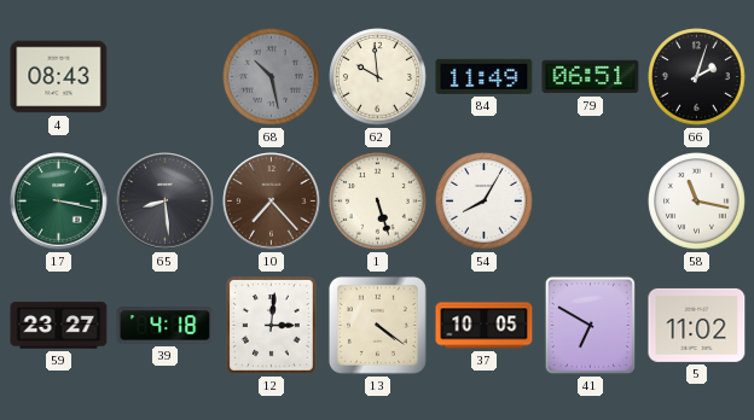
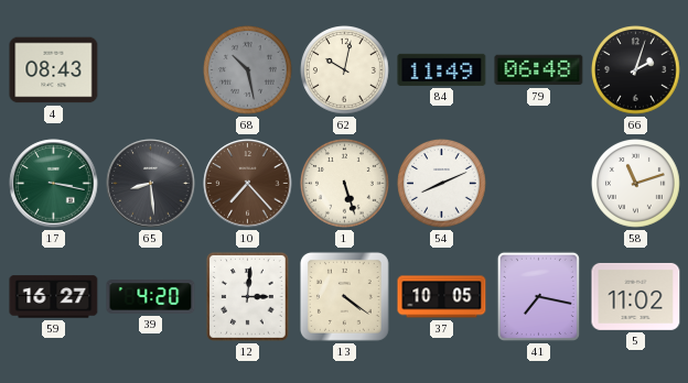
62: 9:59 -> 10:02 (345, 70)
79: 06:51 -> 06:48 (539, 70)
54: 8:05 -> 8:11 (442, 184)
58: 11:17 -> 11:12 (636, 184)
59: 23:27 -> 16:27 (54, 297)
39: 4:18 -> 4:20 (151, 297)
41: 6:50 -> 7:17 (538, 296)
